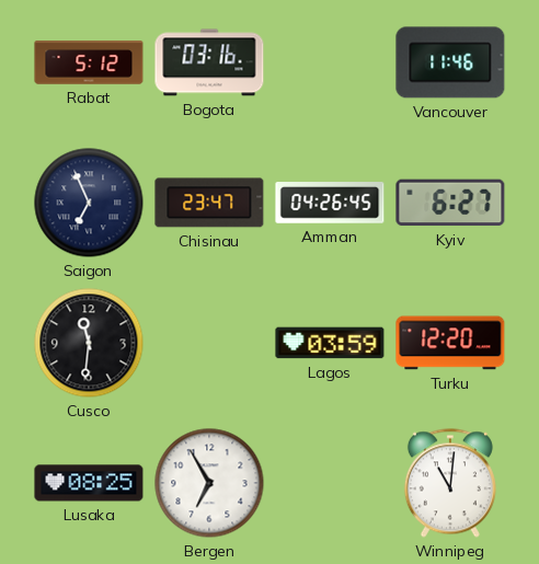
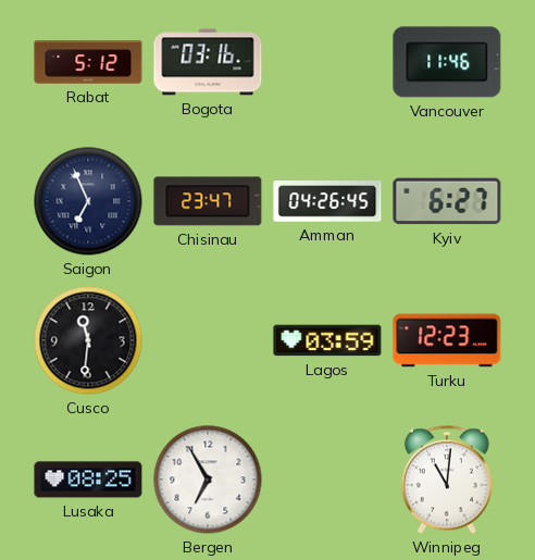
Turku: 12:20 -> 12:23 (447, 340)
